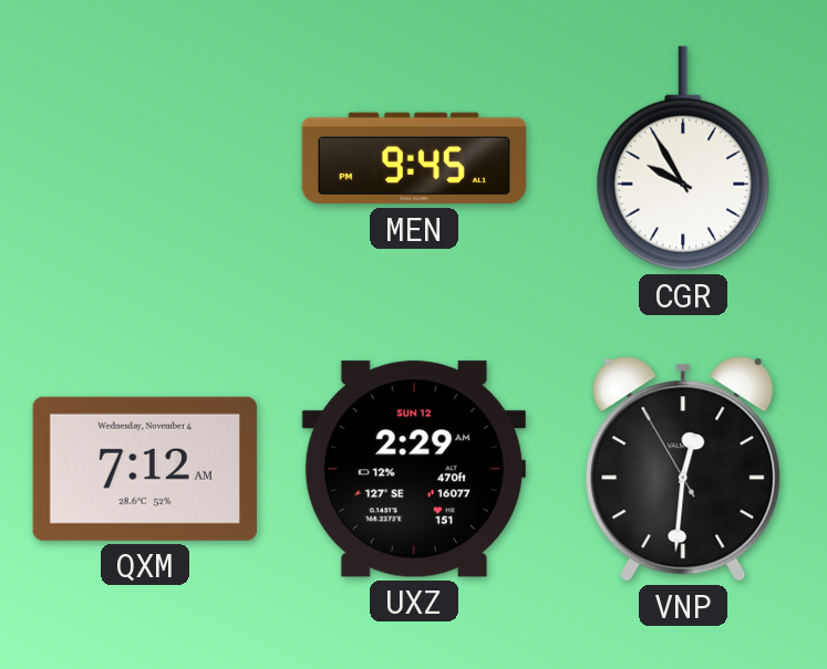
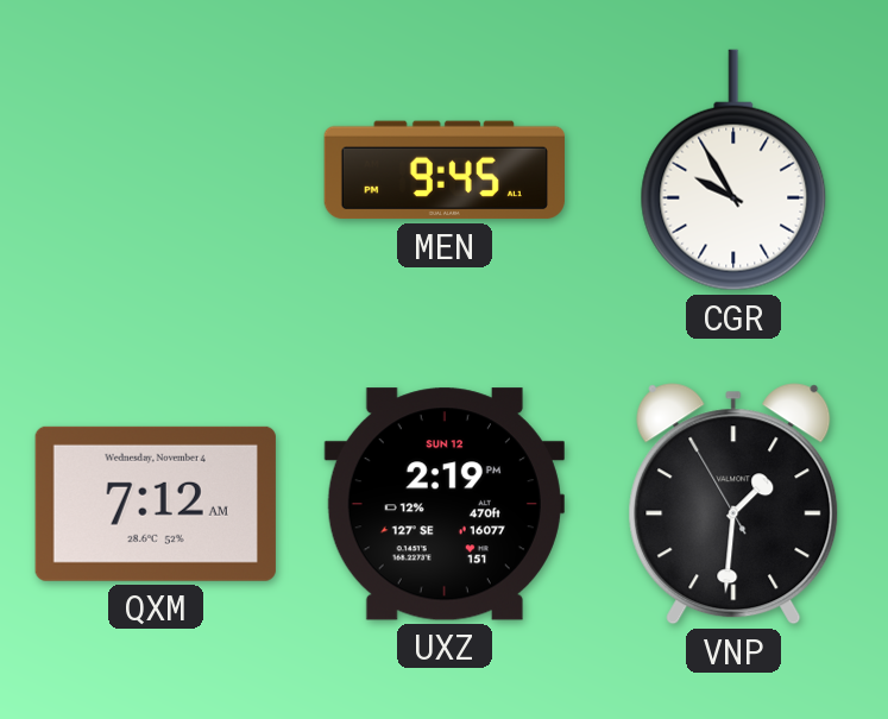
UXZ: 2:29 -> 2:19 (445, 504)
VNP: 12:30 -> 1:30 (733, 504)
